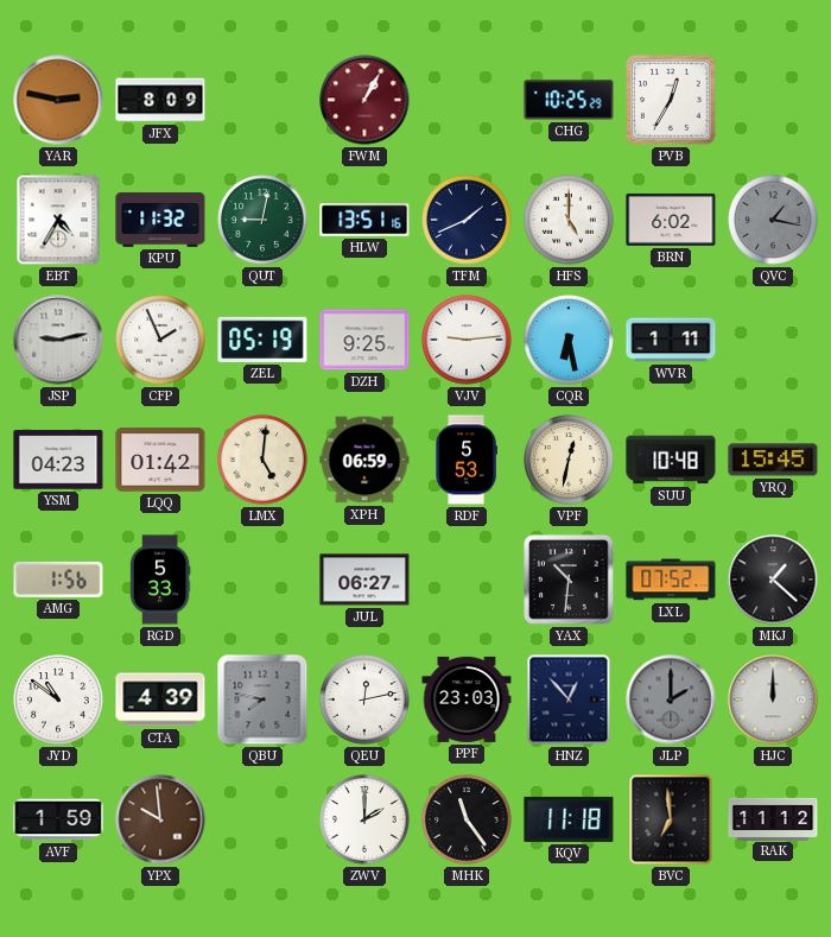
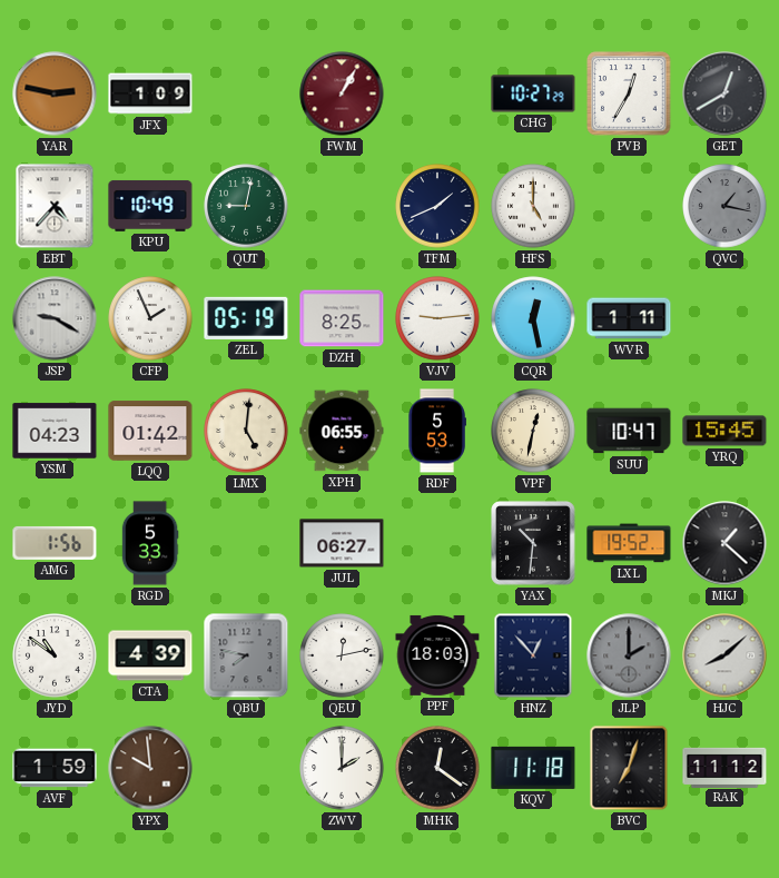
JFX: 8:09 -> 1:09 (150, 93)
CHG: 10:25 -> 10:27 (533, 93)
GET: none -> 12:40 (724, 93)
EBT: 4:35 -> 4:37 (55, 206)
KPU: 11:32 -> 10:49 (150, 206)
HLW: 13:51 -> none (364, 220)
BRN: 6:02 -> none (671, 220)
JSP: 9:13 -> 9:20 (55, 318)
DZH: 9:25 -> 8:25 (342, 318)
CQR: 6:28 -> 12:28 (533, 318)
XPH: 06:59 -> 06:55 (342, 431)
SUU: 10:48 -> 10:47 (629, 431)
LXL: 07:52 -> 19:52 (629, 543)
PPF: 23:03 -> 18:03 (437, 655)
HJC: 12:00 -> 8:08 (724, 655)
MHK: 11:24 -> 12:21 (437, 768)
BVC: 6:59 -> 7:03 (629, 768)
